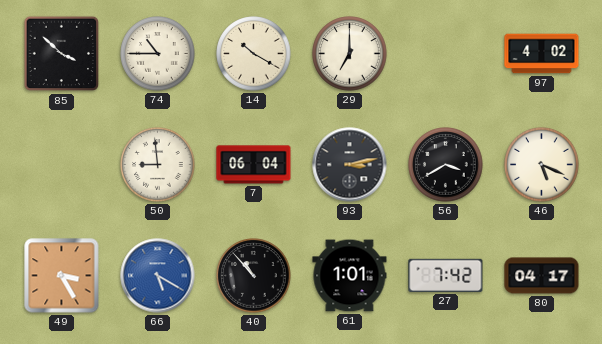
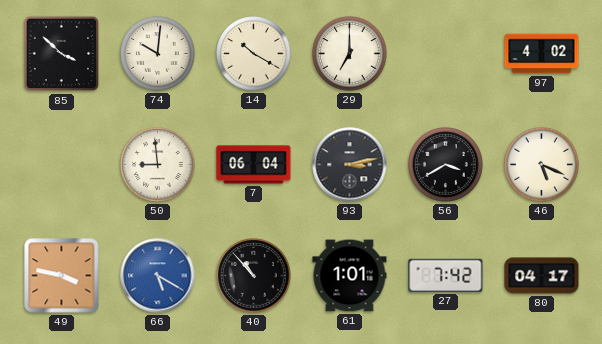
74: 10:45 -> 10:01 (158, 54)
49: 3:25 -> 3:47 (62, 276)
